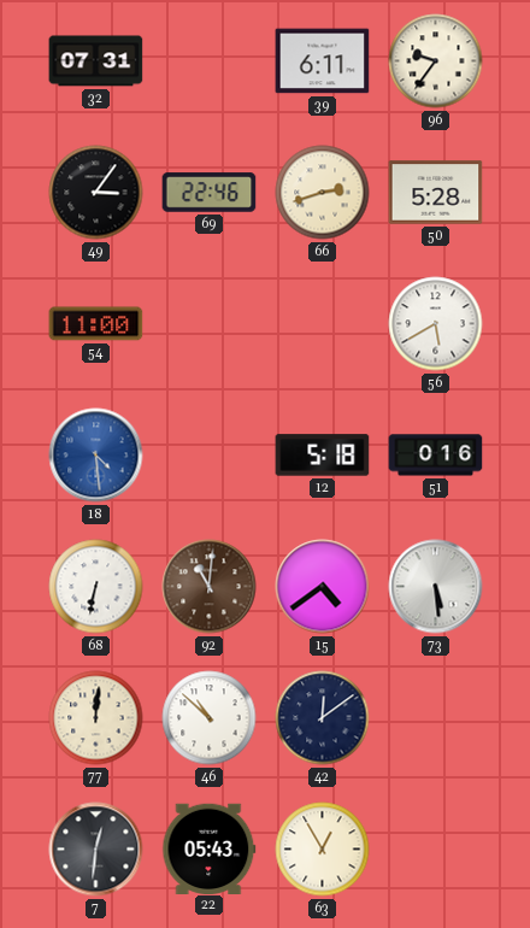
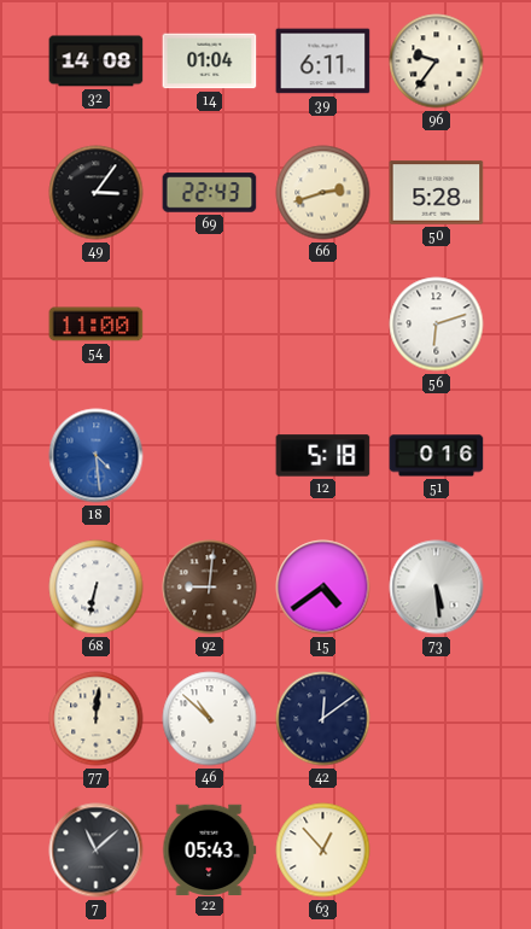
32: 07:31 -> 14:08 (97, 62)
14: none -> 01:04 (210, 62)
69: 22:46 -> 22:43 (210, 193)
56: 5:40 -> 6:12 (437, 325)
92: 11:01 -> 9:01 (210, 588)
7: 12:31 -> 11:08 (97, 851)
63: 12:55 -> 12:53 (323, 851)
